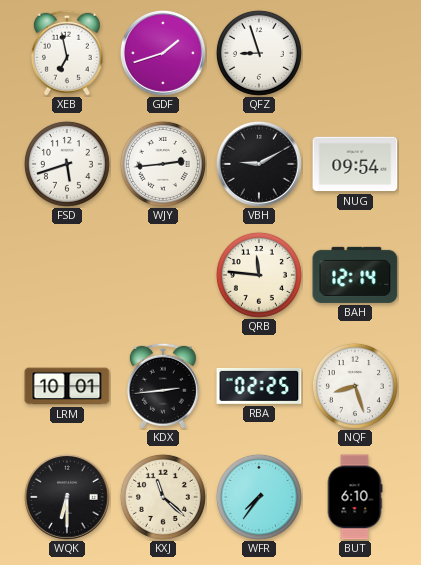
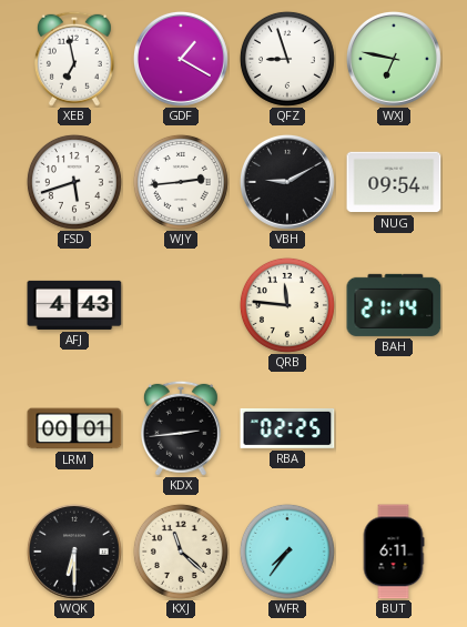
GDF: 1:42 -> 1:20 (181, 59)
WXJ: none -> 6:47 (394, 59)
AFJ: none -> 4:43 (74, 305)
BAH: 12:14 -> 21:14 (394, 305)
LRM: 10:01 -> 00:01 (74, 428)
NQF: 8:27 -> none (355, 386)
BUT: 6:10 -> 6:11 (394, 552)
